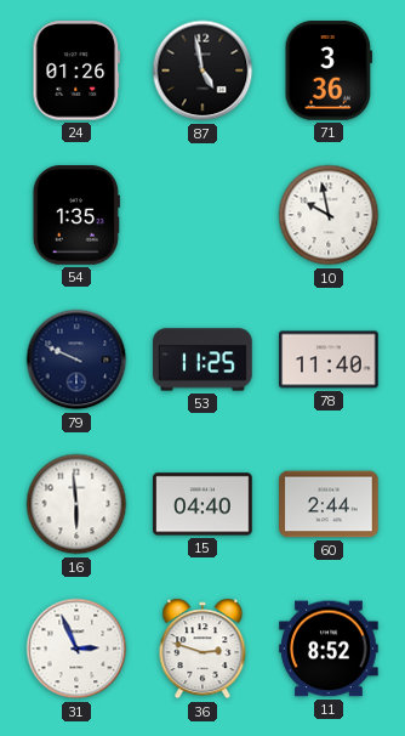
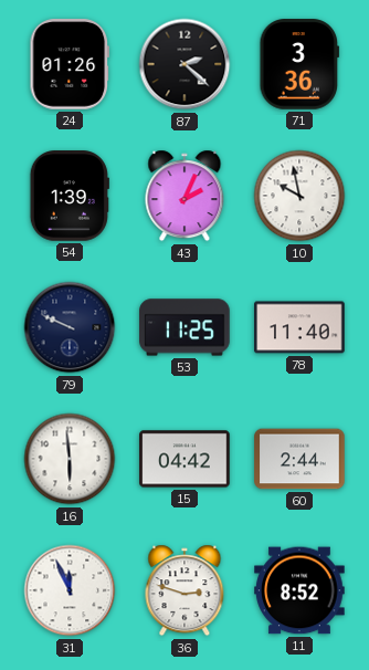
87: 4:58 -> 2:22 (184, 64)
54: 1:35 -> 1:39 (70, 196)
43: none -> 2:04 (184, 196)
15: 04:40 -> 04:42 (184, 459)
31: 2:56 -> 11:56 (70, 590)
